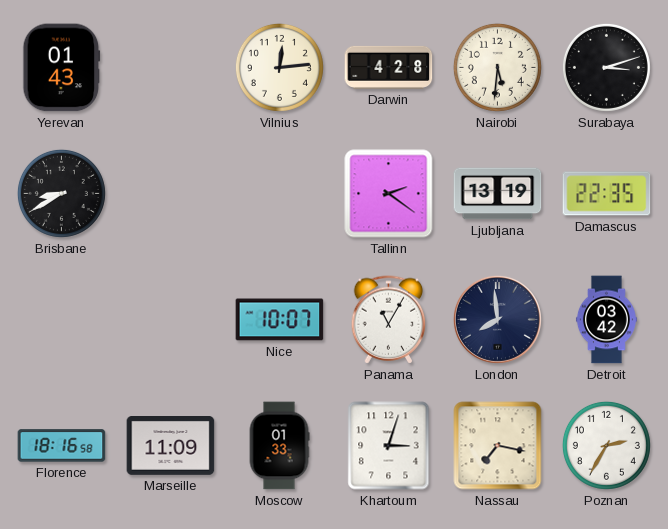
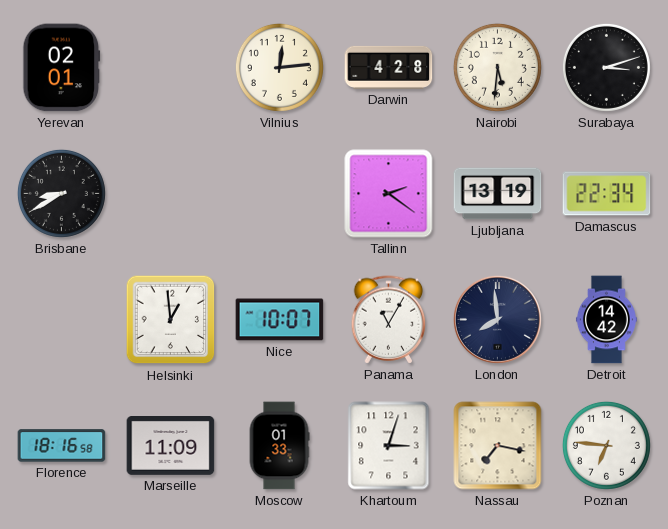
Yerevan: 01:43 -> 02:01 (62, 68)
Damascus: 22:35 -> 22:34 (607, 194)
Helsinki: none -> 12:59 (171, 320)
Detroit: 03:42 -> 14:42 (606, 320)
Poznan: 2:35 -> 6:46 (606, 445)
